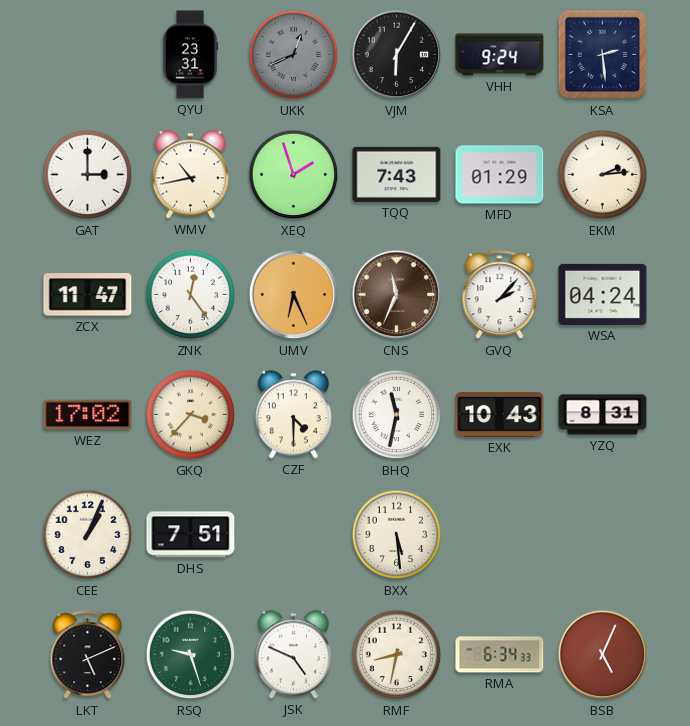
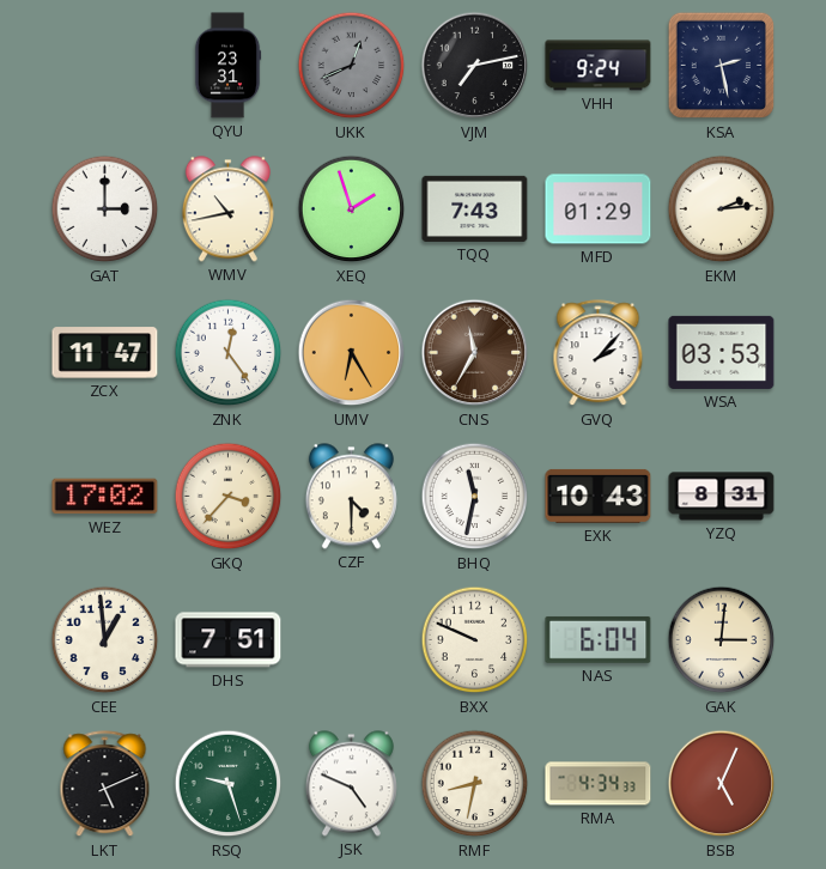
VJM: 6:05 -> 7:13 (475, 66)
KSA: 2:29 -> 2:28 (722, 66)
UMV: 6:26 -> 6:25 (352, 353)
CNS: 11:34 -> 11:35 (475, 353)
WSA: 04:24 -> 03:53 (722, 352)
CEE: 1:04 -> 12:59 (105, 640)
BXX: 5:29 -> 9:49 (475, 640)
NAS: none -> 6:04 (599, 639)
GAK: none -> 3:01 (722, 640)
RMA: 6:34 -> 4:34 (599, 784)
